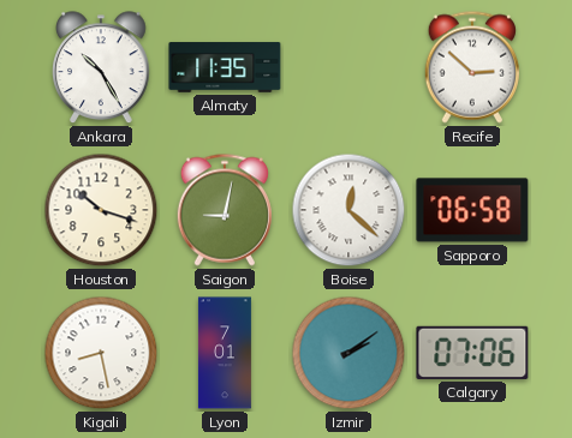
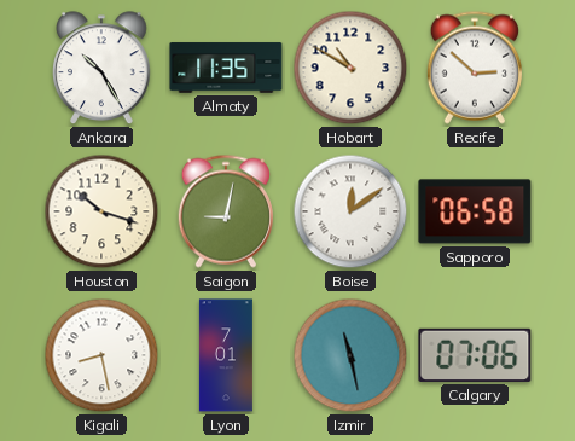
Hobart: none -> 10:50 (350, 68)
Boise: 12:22 -> 12:09 (350, 211)
Izmir: 2:09 -> 11:28 (350, 355)
